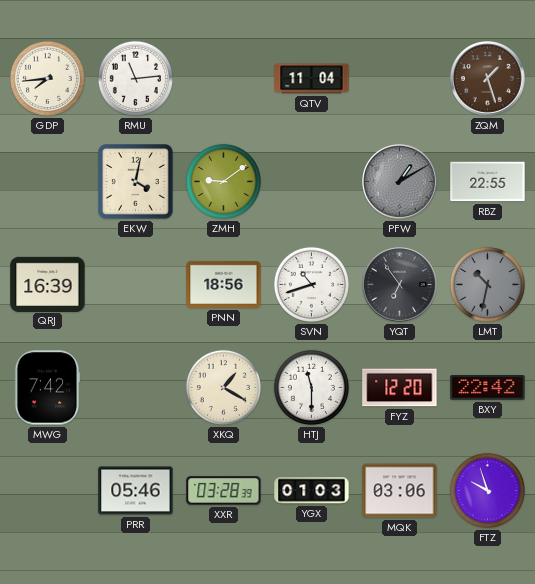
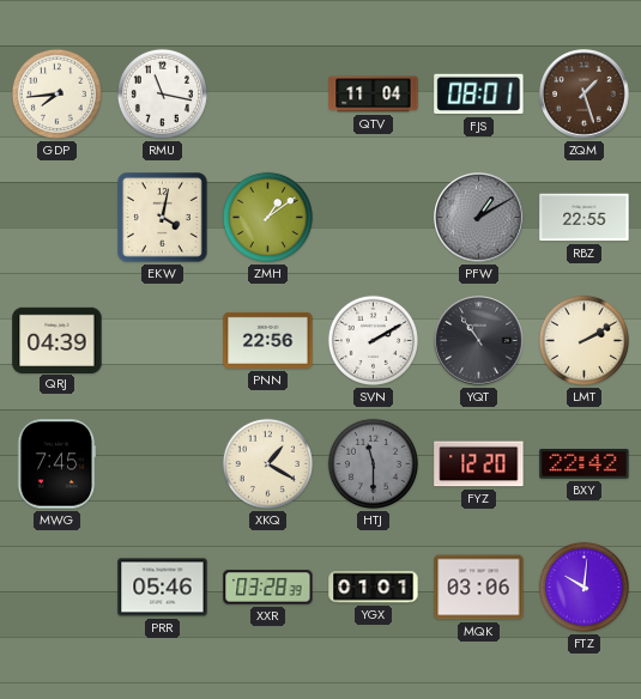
RMU: 11:14 -> 11:17 (162, 93)
FJS: none -> 08:01 (479, 95)
ZMH: 9:09 -> 1:09 (267, 217)
QRJ: 16:39 -> 04:39 (58, 340)
PNN: 18:56 -> 22:56 (268, 340)
SVN: 10:42 -> 2:10 (373, 340)
YQT: 6:54 -> 10:54 (479, 341)
LMT: 10:32 -> 2:10 (583, 340)
LMT dial: grey -> cream (583, 340)
MWG: 7:42 -> 7:45 (56, 464)
HTJ dial: white -> grey (373, 463)
YGX: 01:03 -> 01:01 (374, 588)
FTZ: 9:57 -> 10:01 (583, 586)
